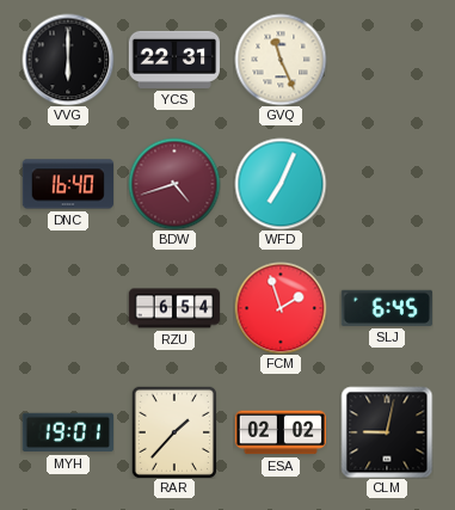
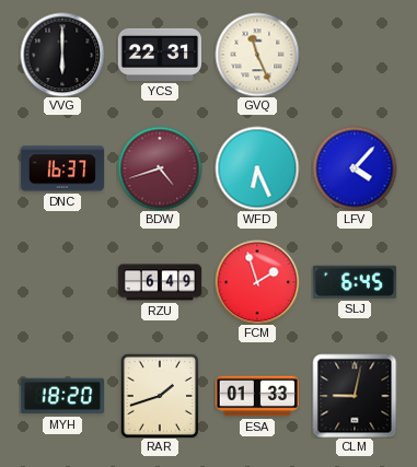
DNC: 16:40 -> 16:37 (61, 168)
WFD: 7:04 -> 6:26 (257, 168)
LFV: none -> 4:07 (355, 168)
RZU: 6:54 -> 6:49 (160, 282)
MYH: 19:01 -> 18:20 (61, 396)
RAR: 1:37 -> 1:42 (159, 396)
ESA: 02:02 -> 01:33 (256, 396)
